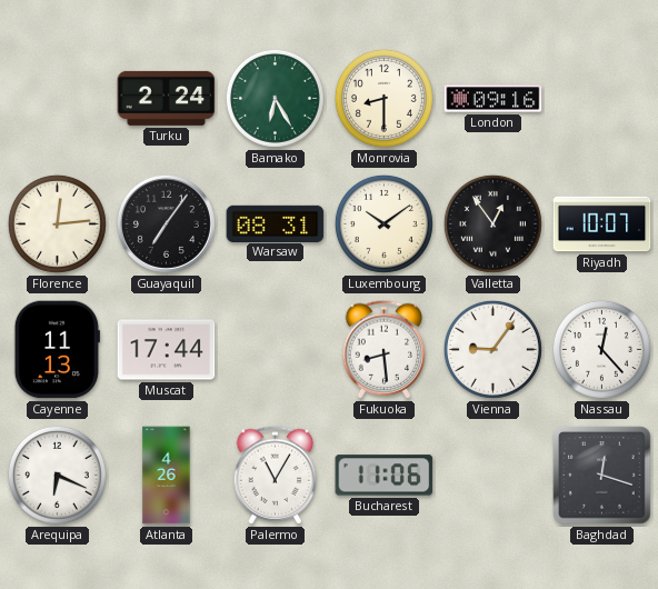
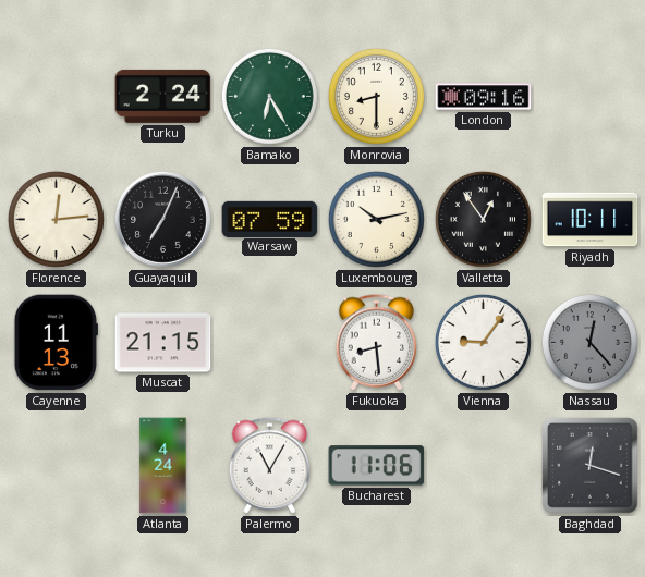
Guayaquil: 7:06 -> 7:04 (162, 219)
Warsaw: 08:31 -> 07:59 (270, 219)
Luxembourg: 10:09 -> 10:13 (376, 219)
Riyadh: 10:07 -> 10:11 (591, 220)
Muscat: 17:44 -> 21:15 (163, 343)
Nassau dial: white -> grey (589, 342)
Arequipa: 6:19 -> none (57, 475)
Atlanta: 4:26 -> 4:24 (163, 466)
